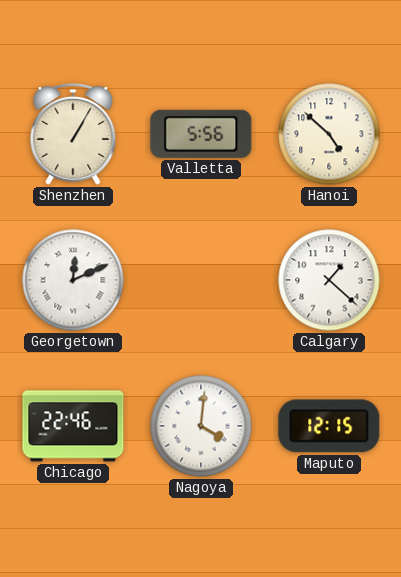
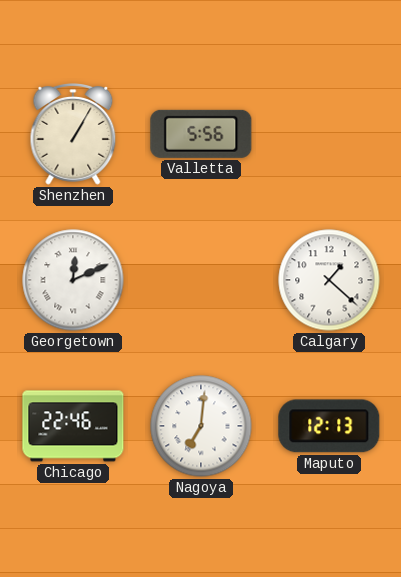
Hanoi: 4:52 -> none (329, 134)
Nagoya: 4:01 -> 7:01 (201, 426)
Maputo: 12:15 -> 12:13 (329, 426)
